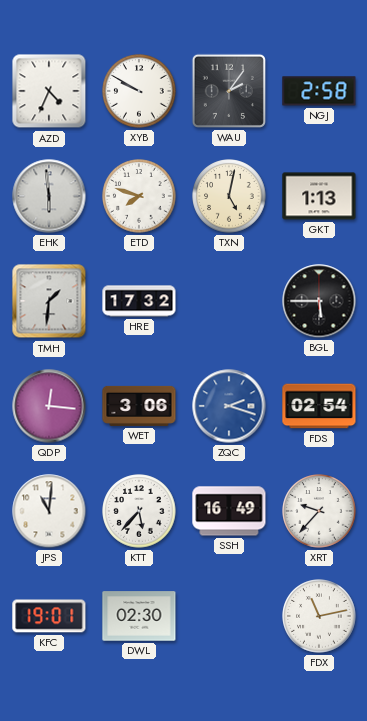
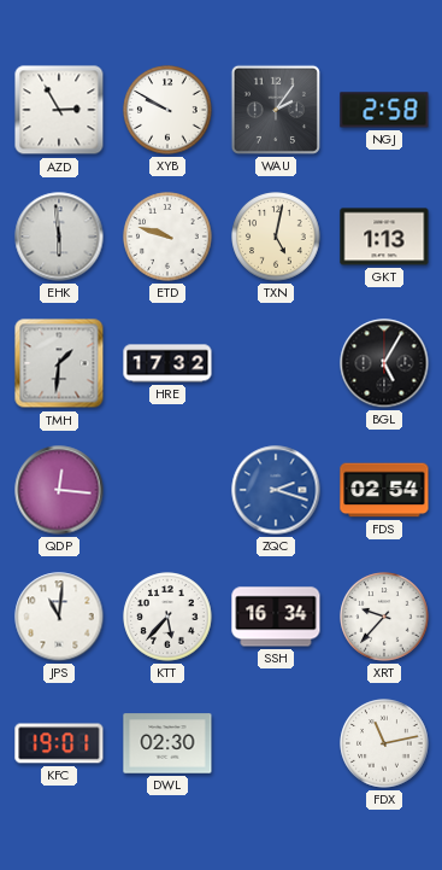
AZD: 4:34 -> 2:55 (59, 110)
ETD: 7:48 -> 9:48 (167, 237)
BGL: 5:45 -> 5:05 (384, 363)
WET: 3:06 -> none (139, 406)
SSH: 16:49 -> 16:34 (276, 617)
